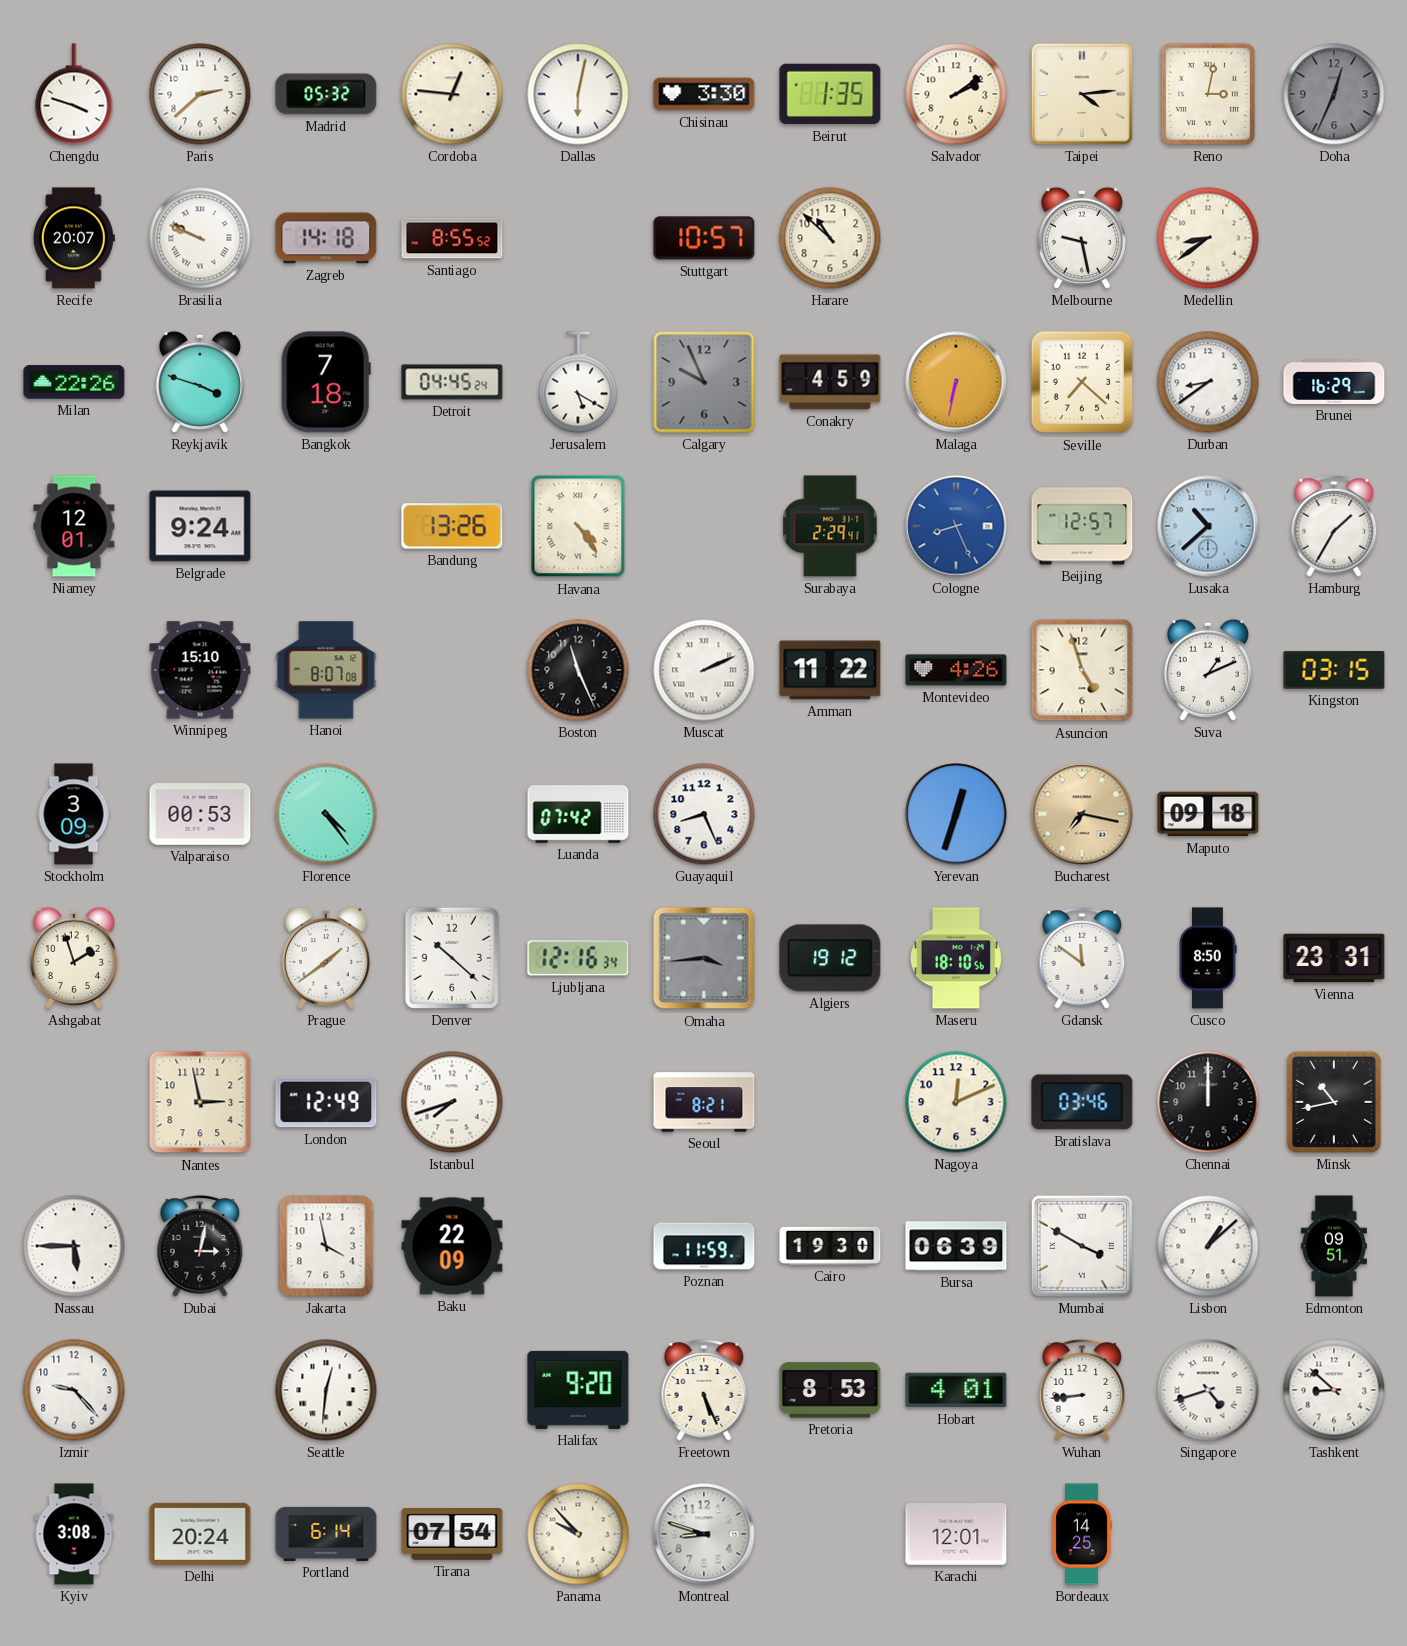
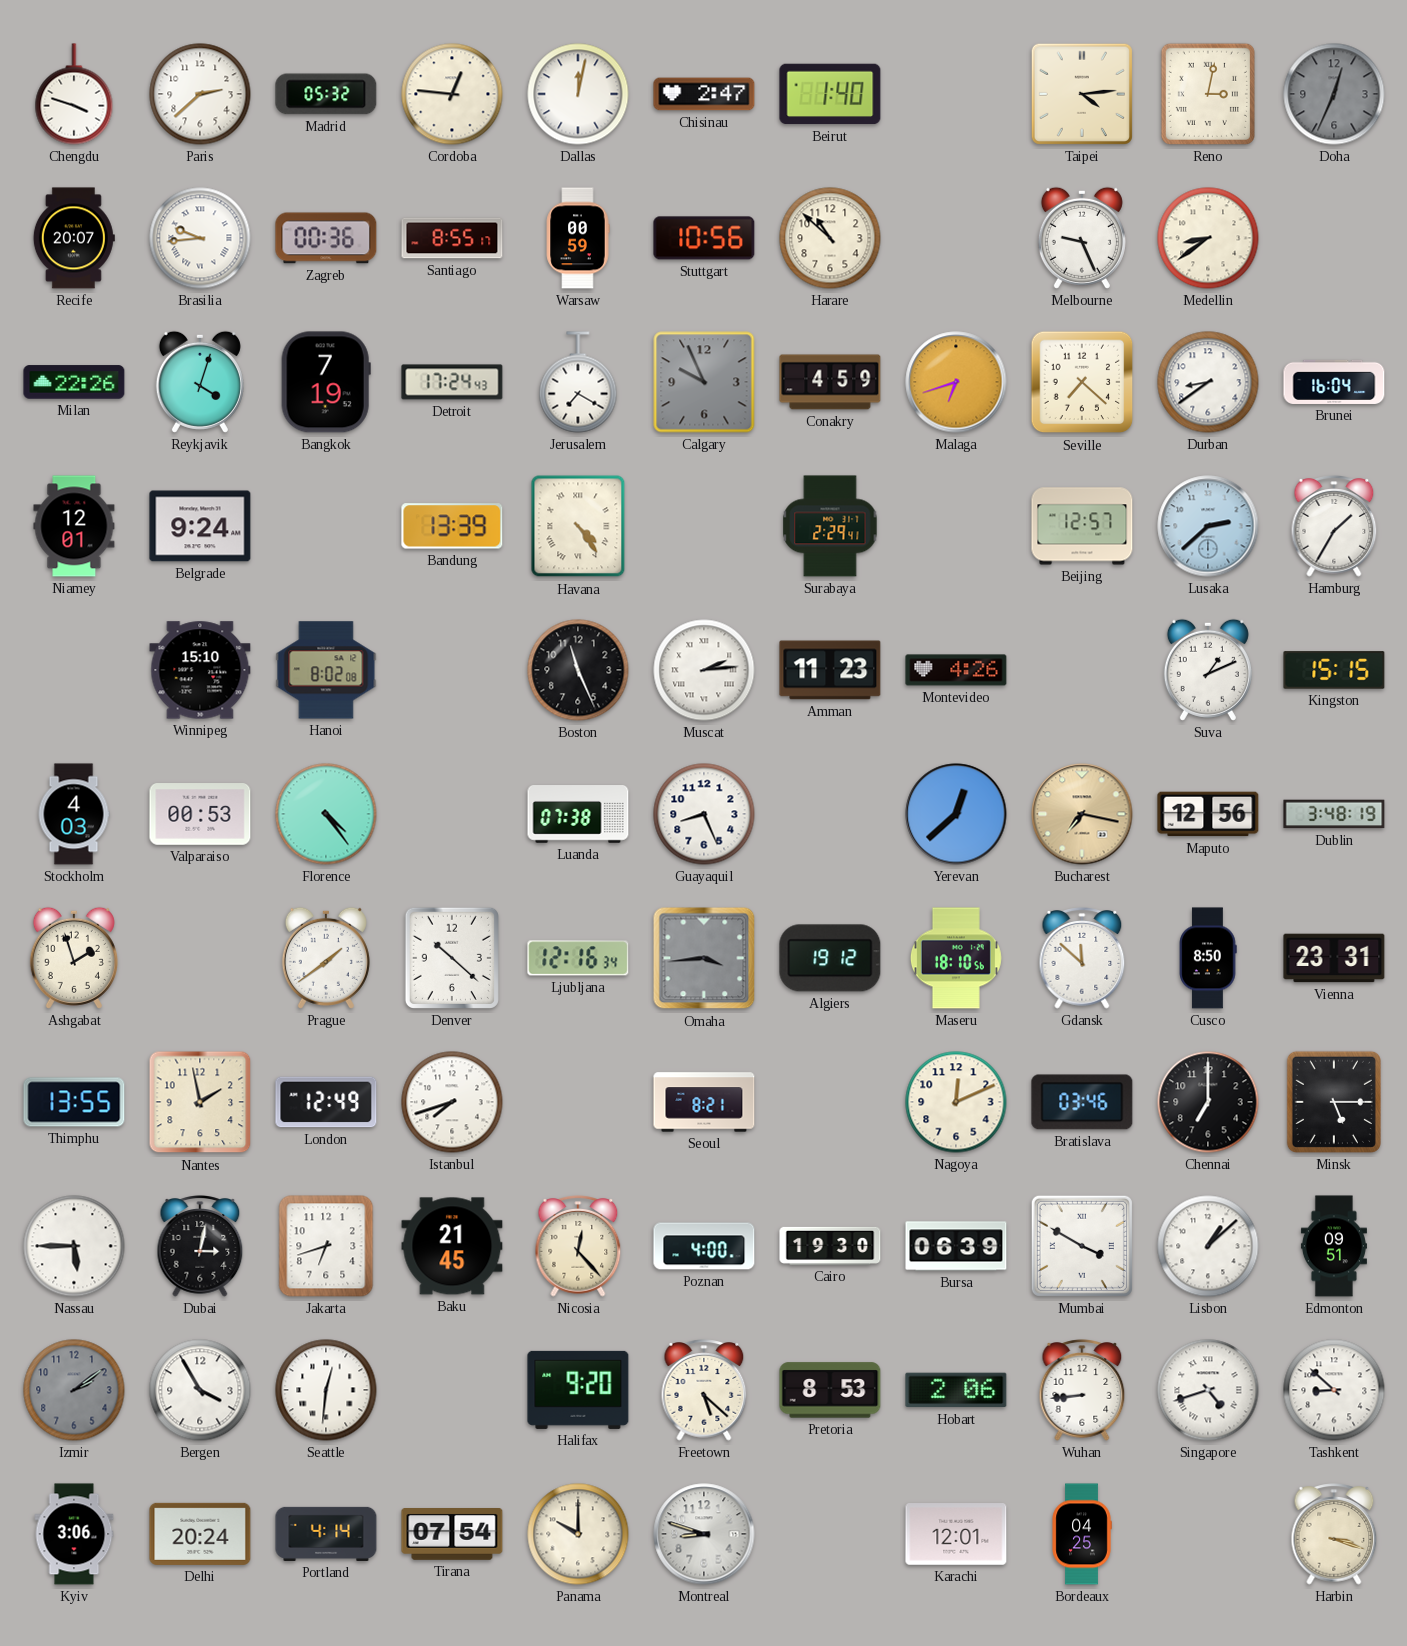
Dallas: 6:02 -> 12:02 (578, 94)
Chisinau: 3:30 -> 2:47 (704, 94)
Beirut: 1:35 -> 1:40 (830, 94)
Salvador: 2:09 -> none (956, 94)
Brasilia: 9:49 -> 9:44 (200, 238)
Zagreb: 14:18 -> 00:36 (326, 238)
Santiago: 8:55:52 -> 8:55:17 (452, 238)
Warsaw: none -> 00:59 (578, 238)
Stuttgart: 10:57 -> 10:56 (704, 238)
Melbourne: 9:28 -> 9:26 (1082, 238)
Reykjavik: 3:48 -> 4:03 (200, 382)
Bangkok: 7:18 -> 7:19 (326, 382)
Detroit: 04:45 -> 17:24 (452, 382)
Jerusalem: 5:20 -> 7:20 (578, 382)
Malaga: 6:32 -> 6:42 (956, 382)
Brunei: 16:29 -> 16:04 (1334, 382)
Bandung: 13:26 -> 13:39 (452, 526)
Cologne: 8:26 -> none (956, 526)
Lusaka: 10:38 -> 2:38 (1208, 526)
Hanoi: 8:07 -> 8:02 (326, 670)
Muscat: 2:11 -> 2:14 (704, 670)
Amman: 11:22 -> 11:23 (830, 670)
Asuncion: 4:57 -> none (1082, 670)
Kingston: 03:15 -> 15:15 (1334, 670)
Stockholm: 3:09 -> 4:03 (74, 814)
Luanda: 07:42 -> 07:38 (578, 814)
Yerevan: 12:33 -> 12:38 (956, 814)
Maputo: 09:18 -> 12:56 (1208, 814)
Dublin: none -> 3:48 (1334, 814)
Gdansk: 11:51 -> 11:52 (1082, 958)
Thimphu: none -> 13:55 (74, 1102)
Nantes: 2:58 -> 1:58 (200, 1102)
Chennai: 12:00 -> 7:00 (1208, 1102)
Minsk: 10:43 -> 5:15 (1334, 1102)
Jakarta: 3:58 -> 6:42 (326, 1246)
Baku: 22:09 -> 21:45 (452, 1246)
Nicosia: none -> 12:23 (578, 1246)
Poznan: 11:59 -> 4:00 (704, 1246)
Izmir: 9:23 -> 2:09 (74, 1390)
Izmir dial: white -> grey (74, 1390)
Bergen: none -> 3:55 (200, 1390)
Freetown: 5:26 -> 5:22 (704, 1390)
Hobart: 4:01 -> 2:06 (956, 1390)
Kyiv: 3:08 -> 3:06 (74, 1534)
Portland: 6:14 -> 4:14 (326, 1534)
Panama: 9:53 -> 10:00 (578, 1534)
Bordeaux: 14:25 -> 04:25 (1082, 1534)
Harbin: none -> 3:18 (1334, 1534)
